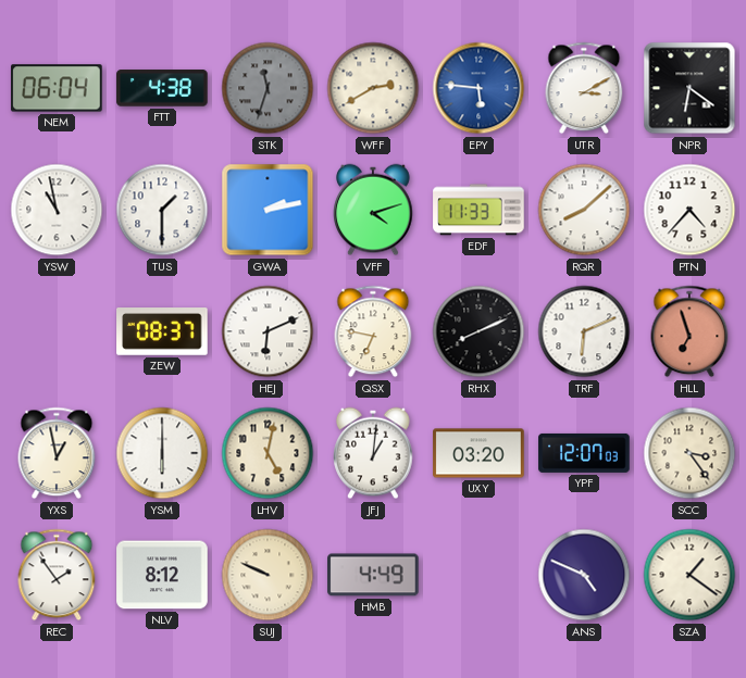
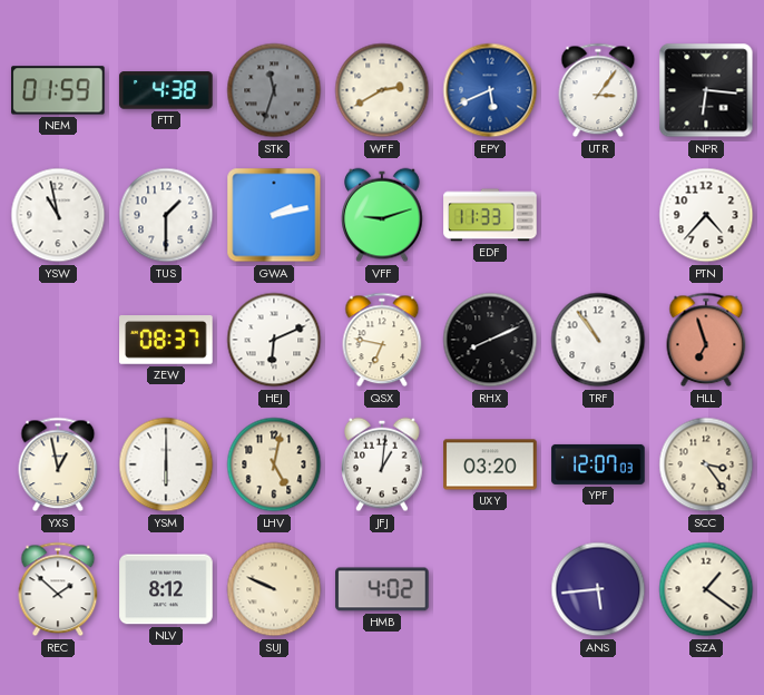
NEM: 06:04 -> 01:59 (58, 90)
EPY: 5:46 -> 5:41 (490, 90)
UTR: 3:10 -> 3:06 (598, 90)
NPR: 6:21 -> 6:16 (706, 90)
VFF: 4:12 -> 9:12 (382, 215)
RQR: 8:08 -> none (584, 210)
TRF: 6:11 -> 10:54 (598, 340)
REC: 1:54 -> 1:52 (58, 589)
HMB: 4:49 -> 4:02 (382, 589)
ANS: 4:49 -> 5:44 (598, 589)
